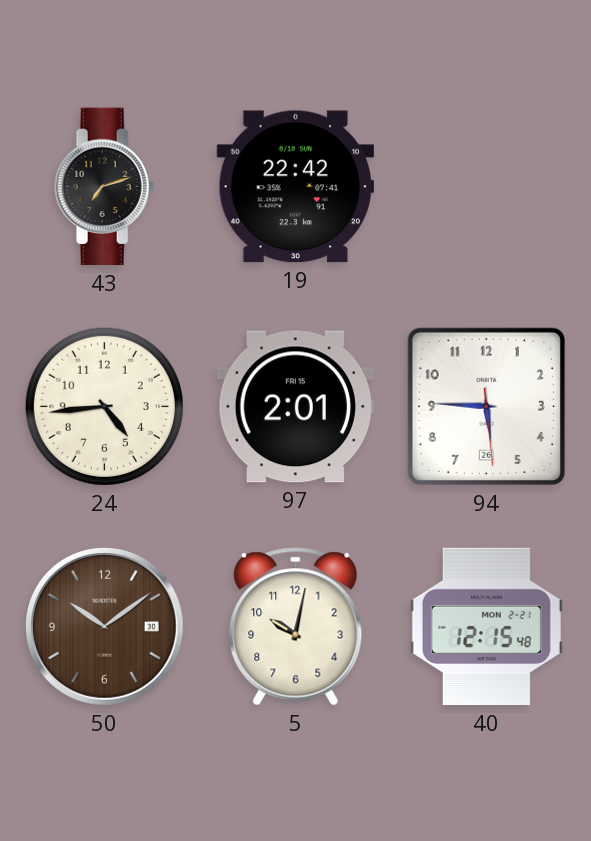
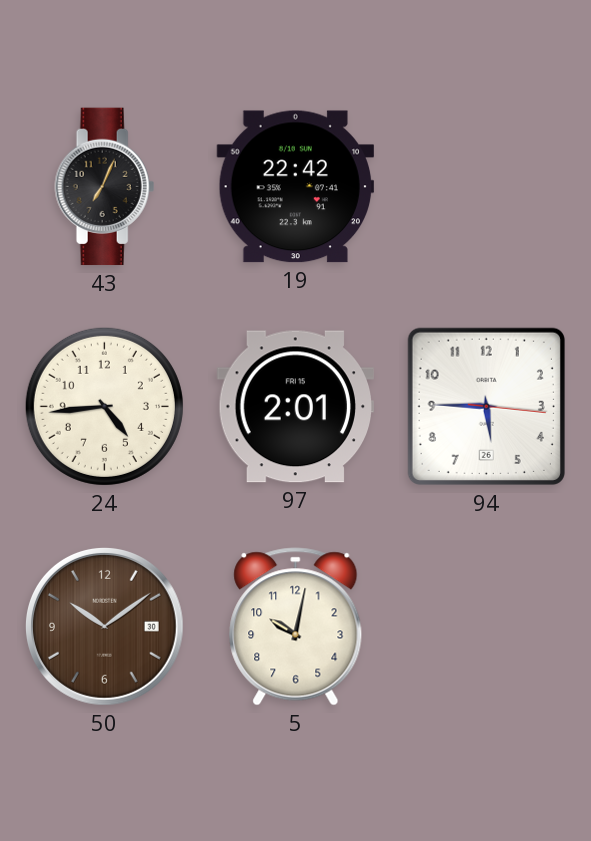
43: 7:12 -> 7:04 (105, 187)
94: 5:45:29 -> 5:45:16 (486, 406)
40: 12:15 -> none (486, 627)
